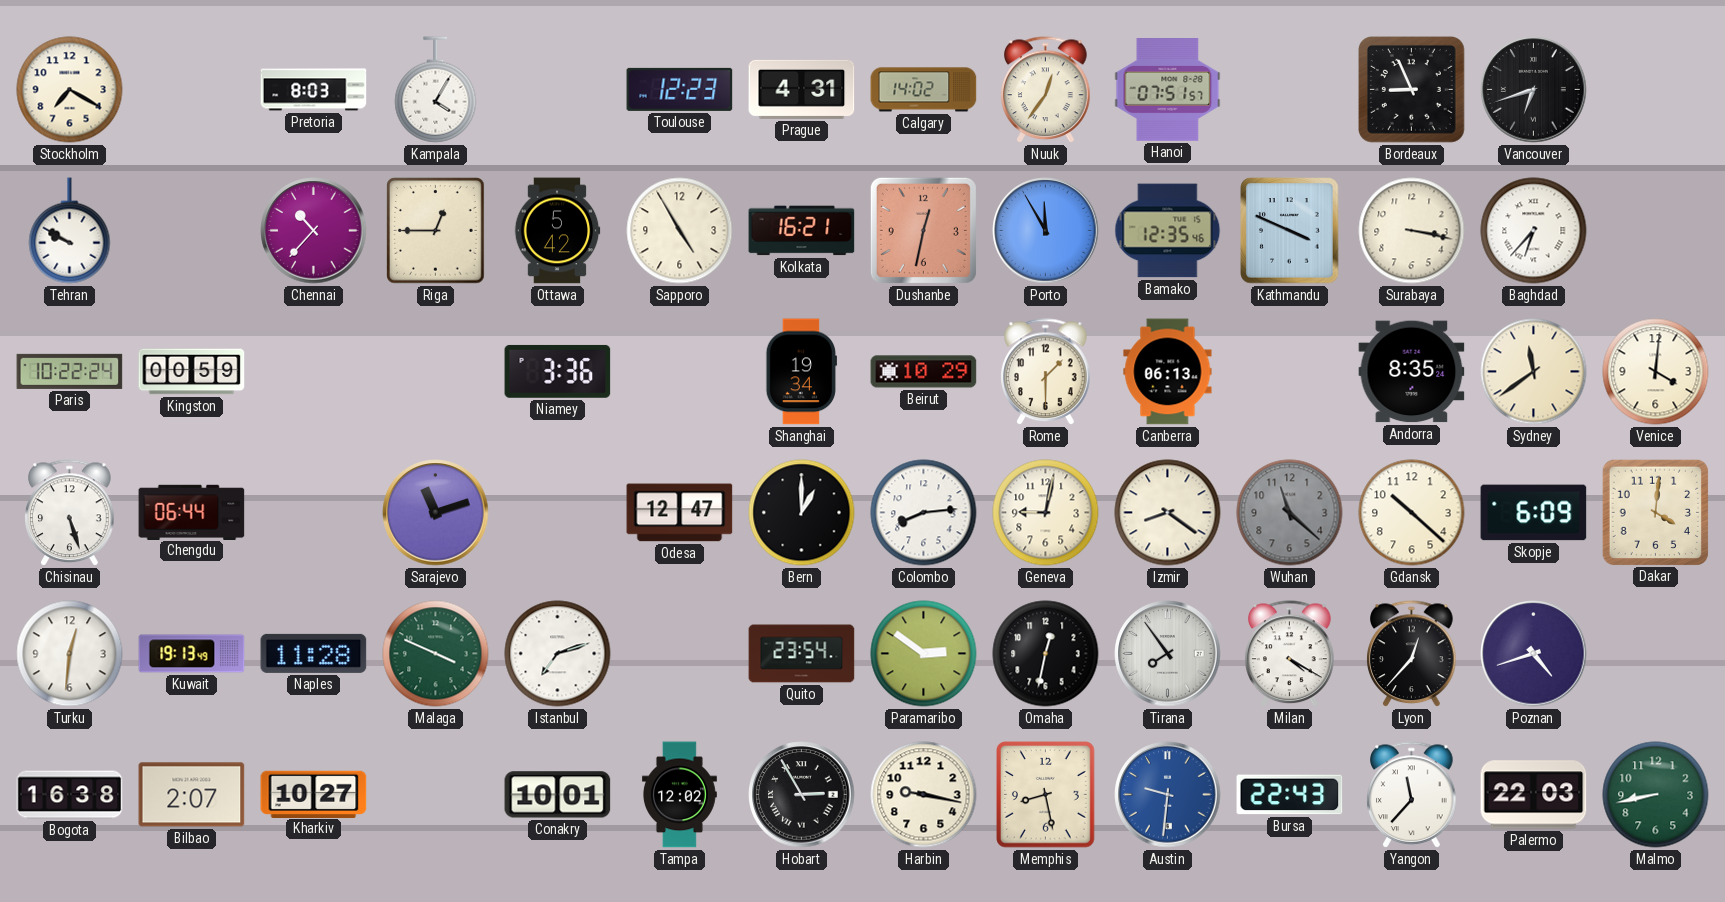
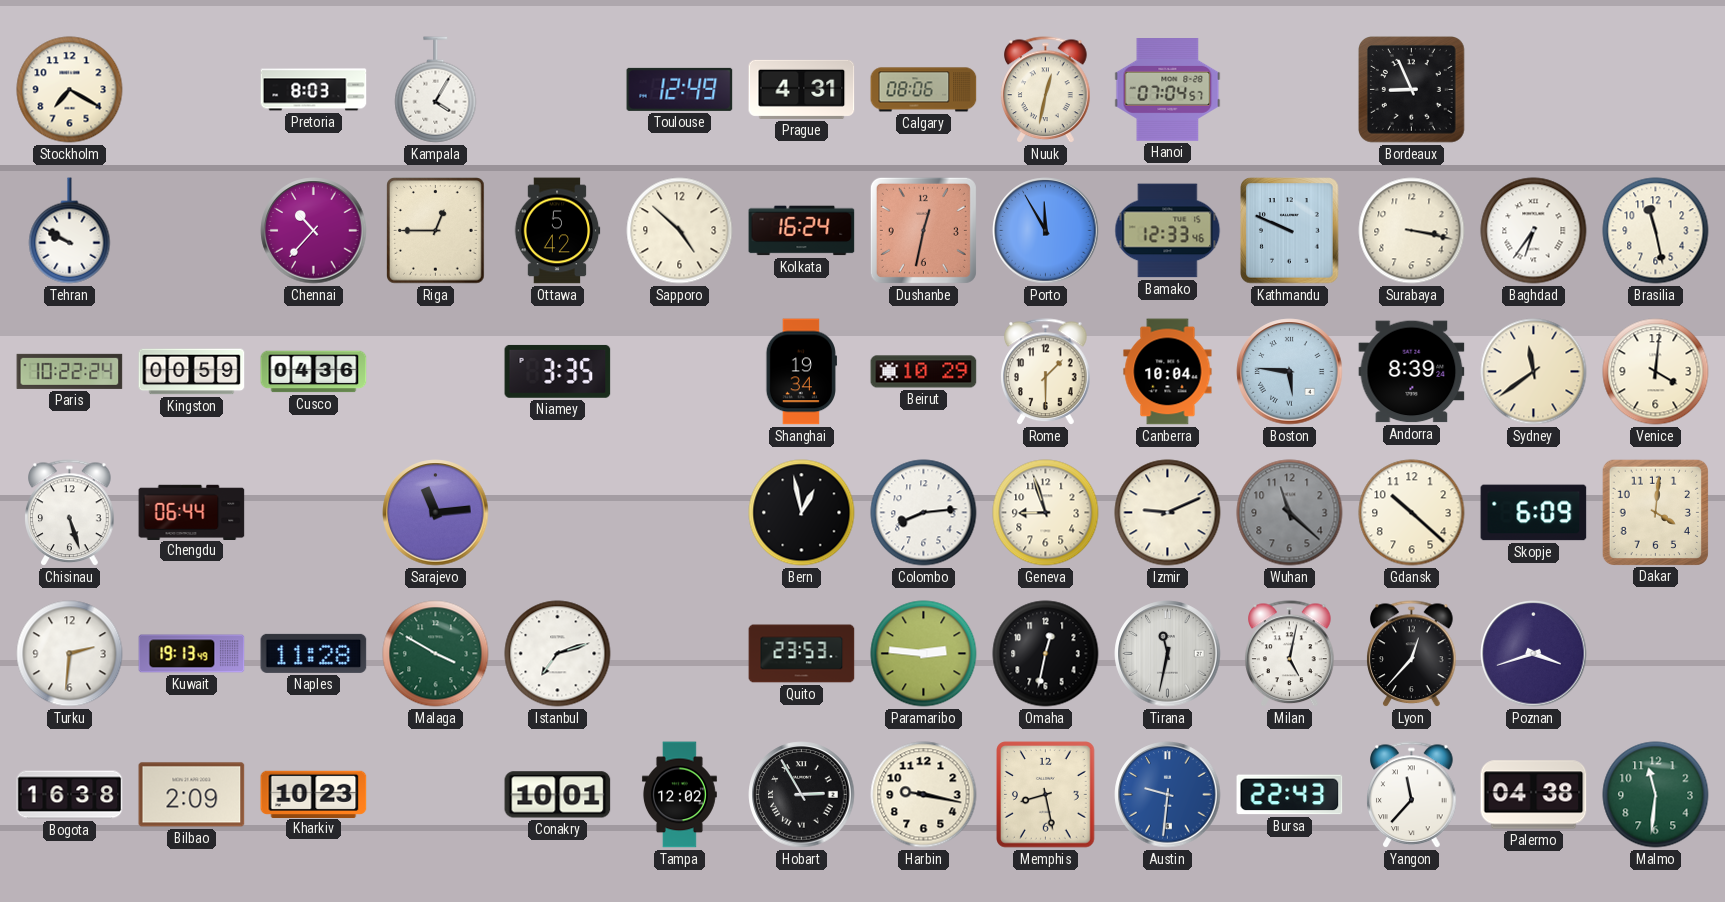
Toulouse: 12:23 -> 12:49 (680, 89)
Calgary: 14:02 -> 08:06 (924, 90)
Nuuk: 12:36 -> 12:32 (1046, 90)
Hanoi: 07:51 -> 07:04 (1168, 90)
Vancouver: 6:42 -> none (1534, 90)
Sapporo: 4:55 -> 4:52 (680, 231)
Kolkata: 16:21 -> 16:24 (802, 231)
Bamako: 12:35 -> 12:33 (1168, 231)
Kathmandu: 3:49 -> 9:49 (1290, 231)
Baghdad: 6:37 -> 6:36 (1534, 231)
Brasilia: none -> 11:28 (1656, 231)
Cusco: none -> 04:36 (314, 372)
Niamey: 3:36 -> 3:35 (558, 371)
Canberra: 06:13 -> 10:04 (1168, 372)
Boston: none -> 5:46 (1290, 372)
Andorra: 8:35 -> 8:39 (1412, 372)
Sarajevo: 11:12 -> 11:14 (436, 513)
Odesa: 12:47 -> none (680, 513)
Bern: 1:00 -> 12:58 (802, 513)
Geneva: 9:02 -> 8:57 (1046, 513)
Izmir: 8:21 -> 9:11 (1168, 513)
Turku: 12:31 -> 2:31 (70, 654)
Malaga: 3:49 -> 3:50 (436, 654)
Quito: 23:54 -> 23:53 (802, 654)
Paramaribo: 2:51 -> 2:46 (924, 654)
Tirana: 7:54 -> 11:32 (1168, 654)
Milan: 4:20 -> 5:02 (1290, 654)
Poznan: 4:42 -> 3:42 (1534, 654)
Bilbao: 2:07 -> 2:09 (192, 795)
Kharkiv: 10:27 -> 10:23 (314, 794)
Palermo: 22:03 -> 04:38 (1534, 795)
Malmo: 8:43 -> 11:31 (1656, 795)
